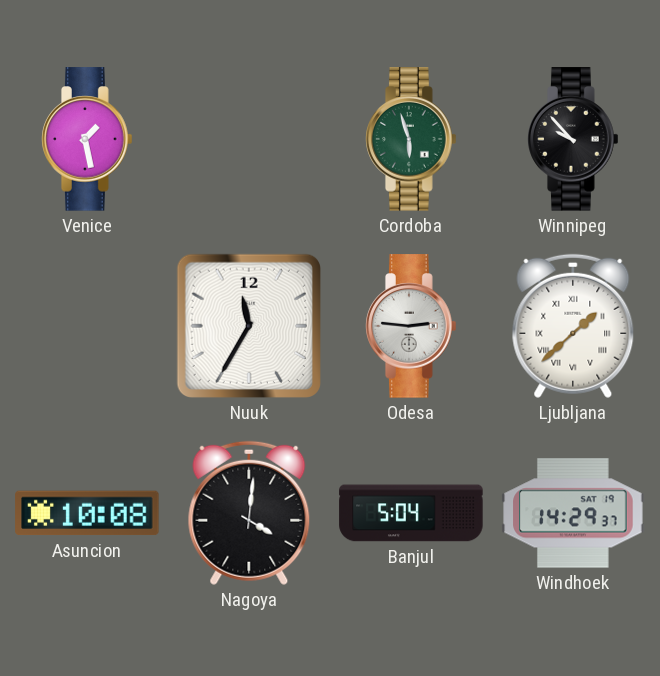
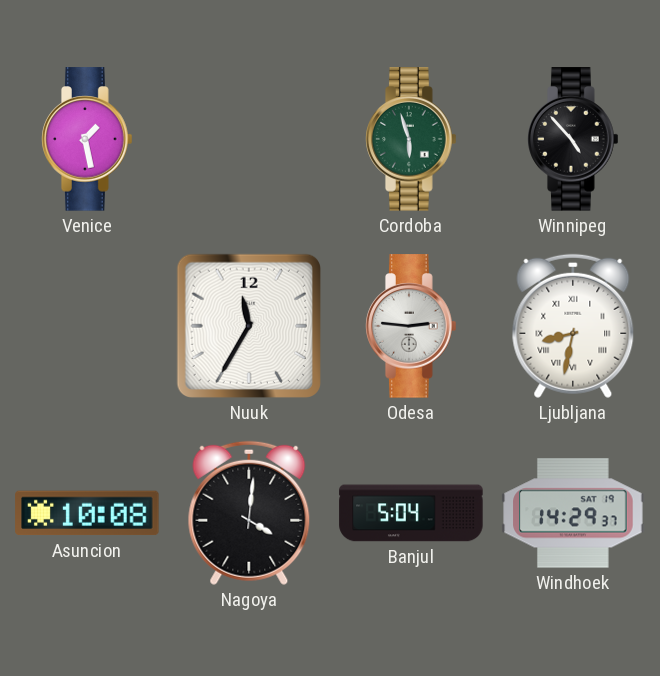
Winnipeg: 9:53 -> 4:53 (573, 139)
Ljubljana: 1:38 -> 8:32 (573, 326)
